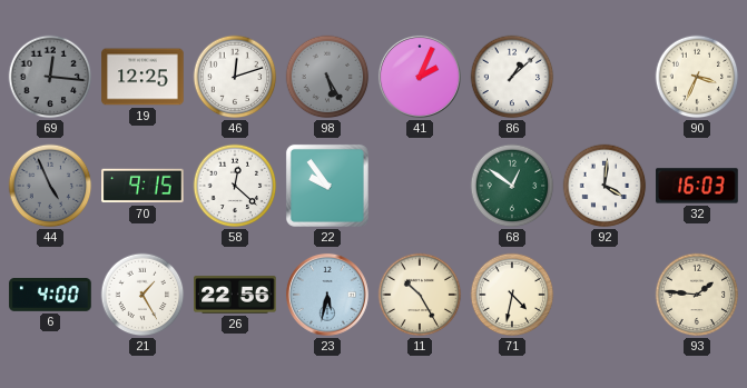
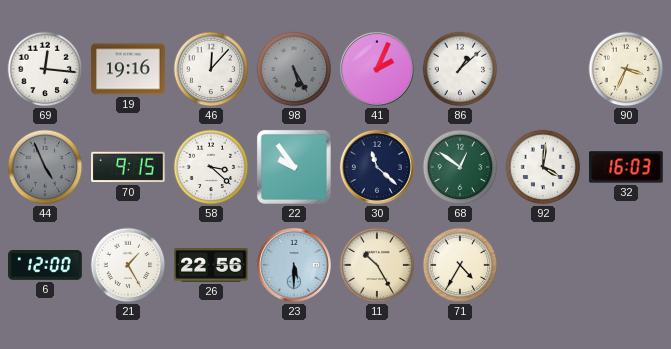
69 dial: grey -> white (45, 69)
19: 12:25 -> 19:16 (128, 69)
46: 12:12 -> 12:07 (211, 69)
58: 12:22 -> 3:22 (211, 167)
30: none -> 11:22 (377, 167)
6: 4:00 -> 12:00 (45, 266)
23: 5:32 -> 5:30 (294, 265)
71: 4:32 -> 4:35 (460, 265)
93: 1:46 -> none (697, 295)
